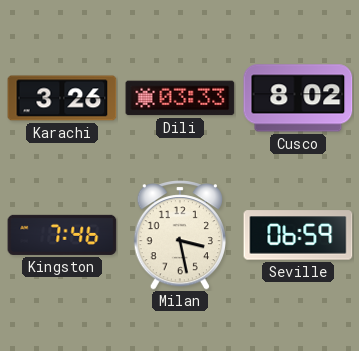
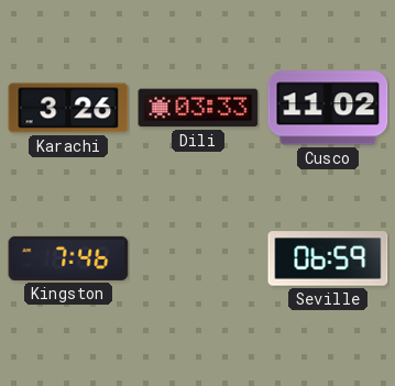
Cusco: 8:02 -> 11:02 (328, 108)
Milan: 3:28 -> none (180, 235)
